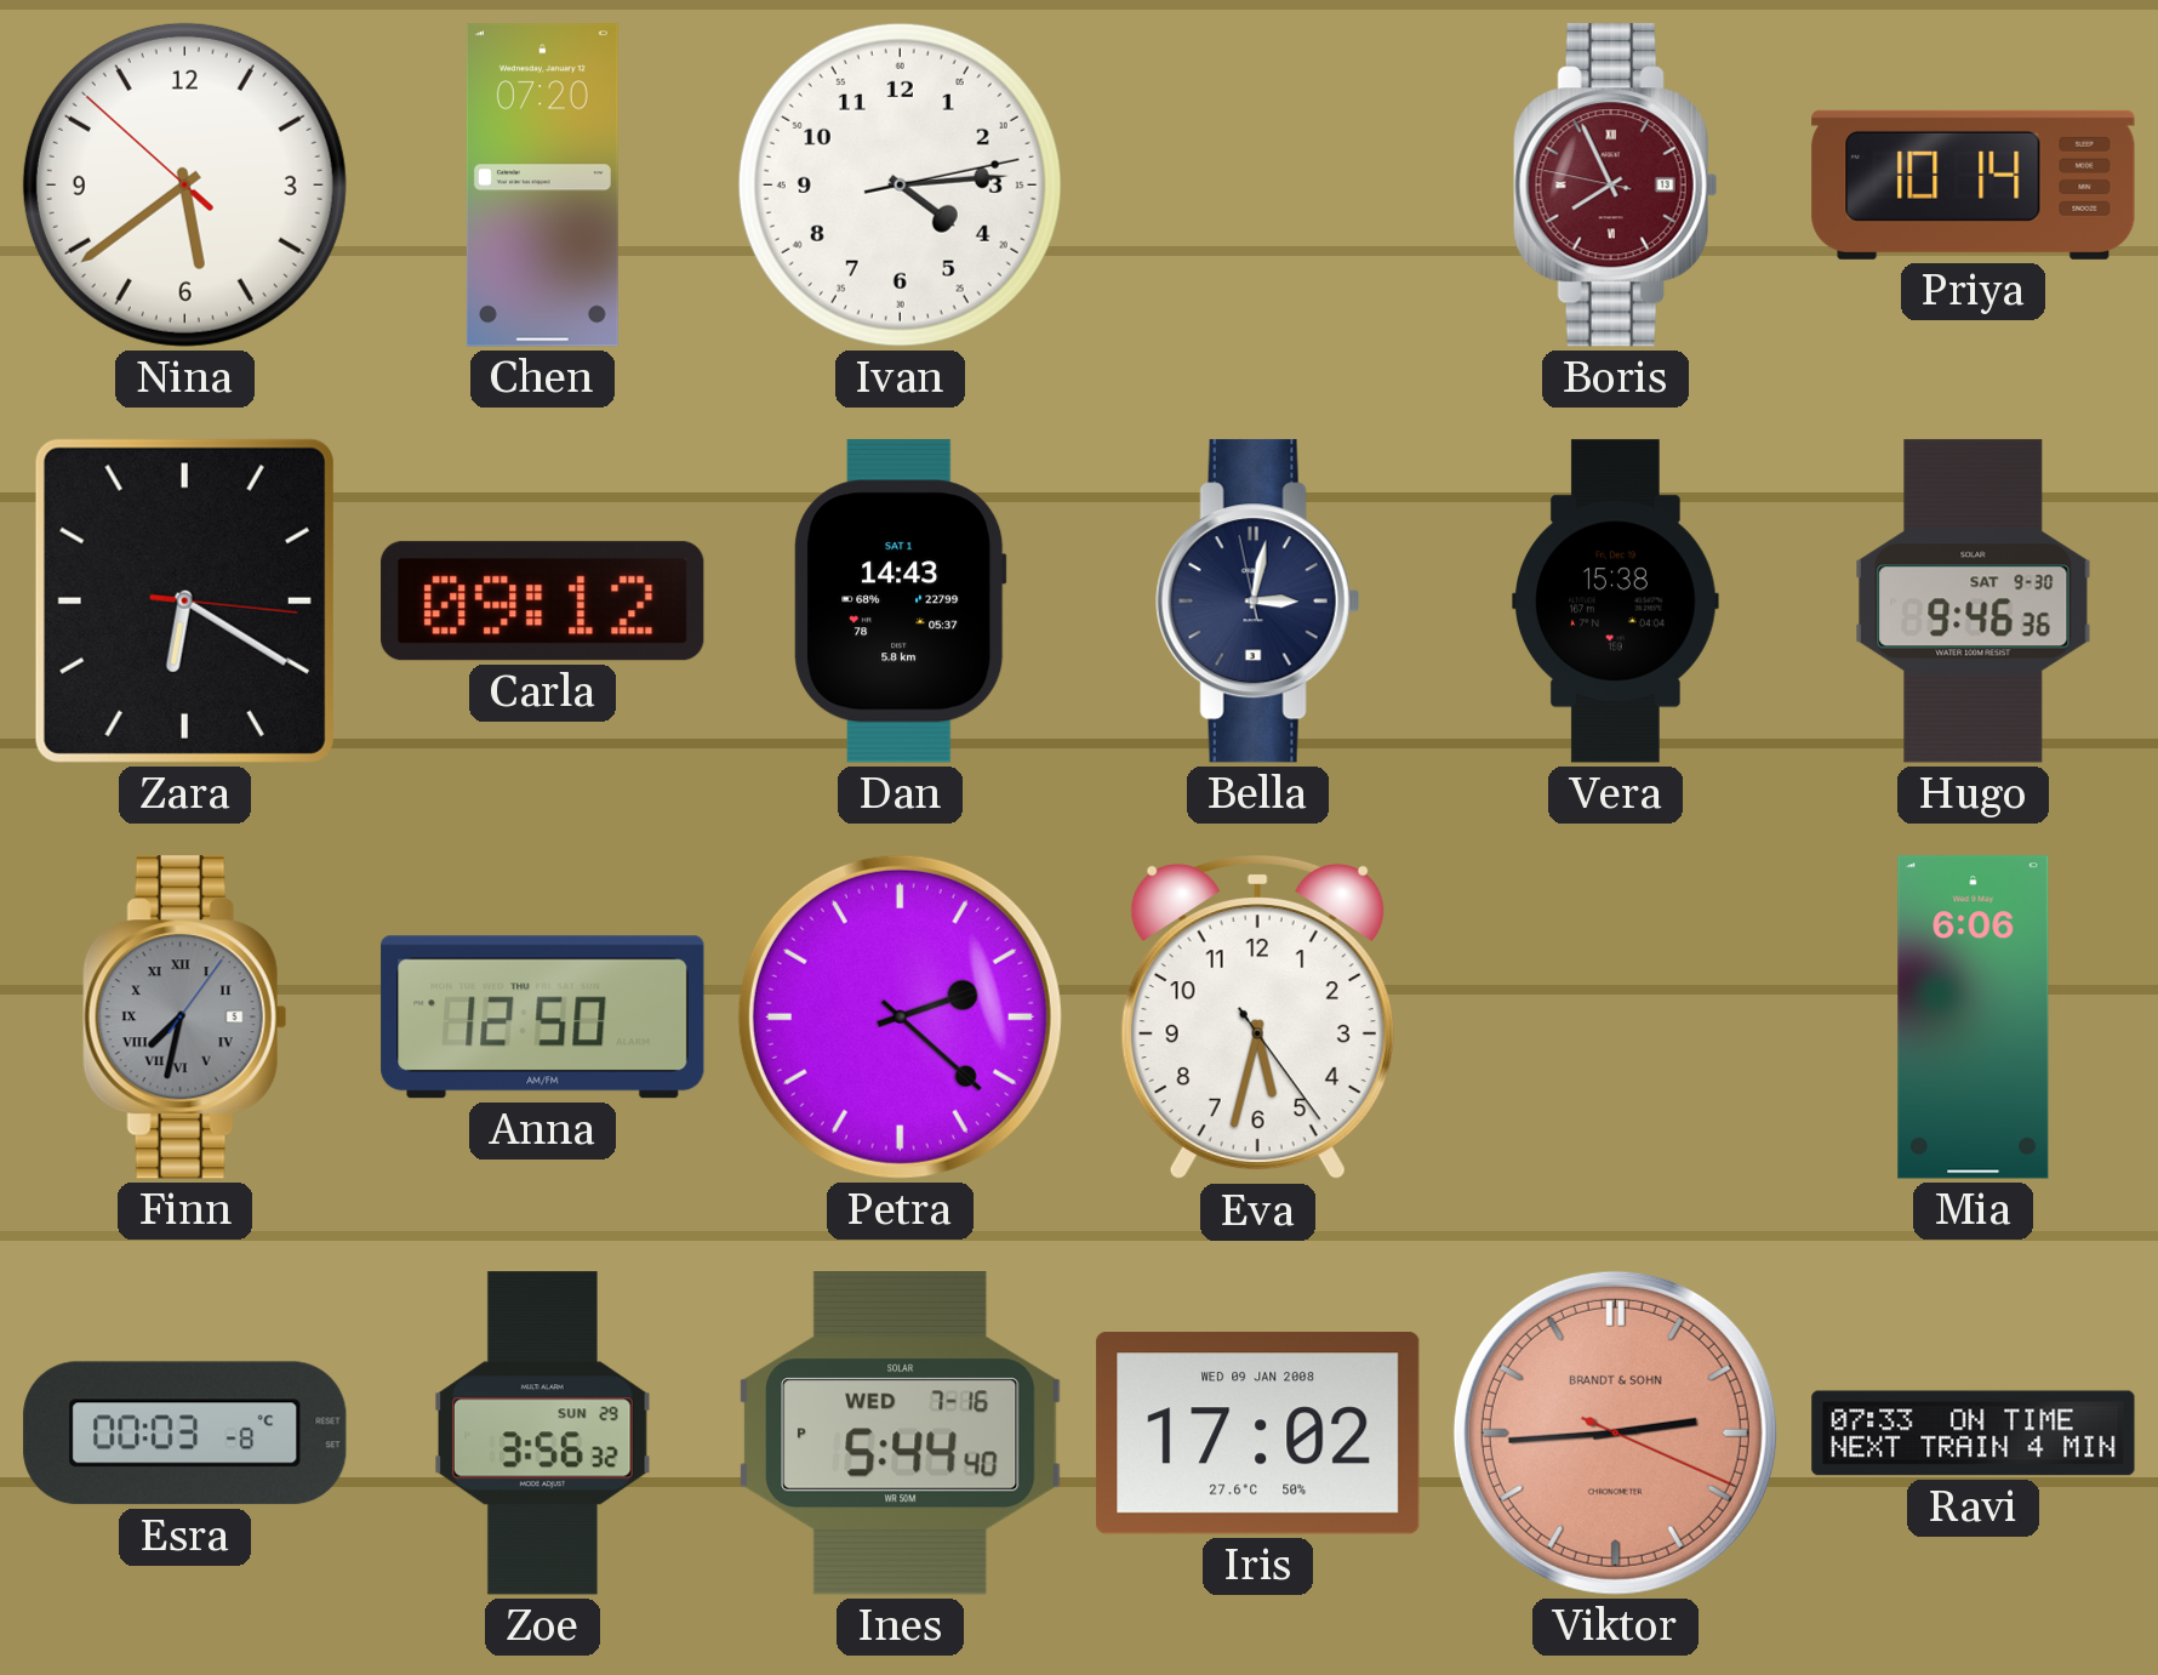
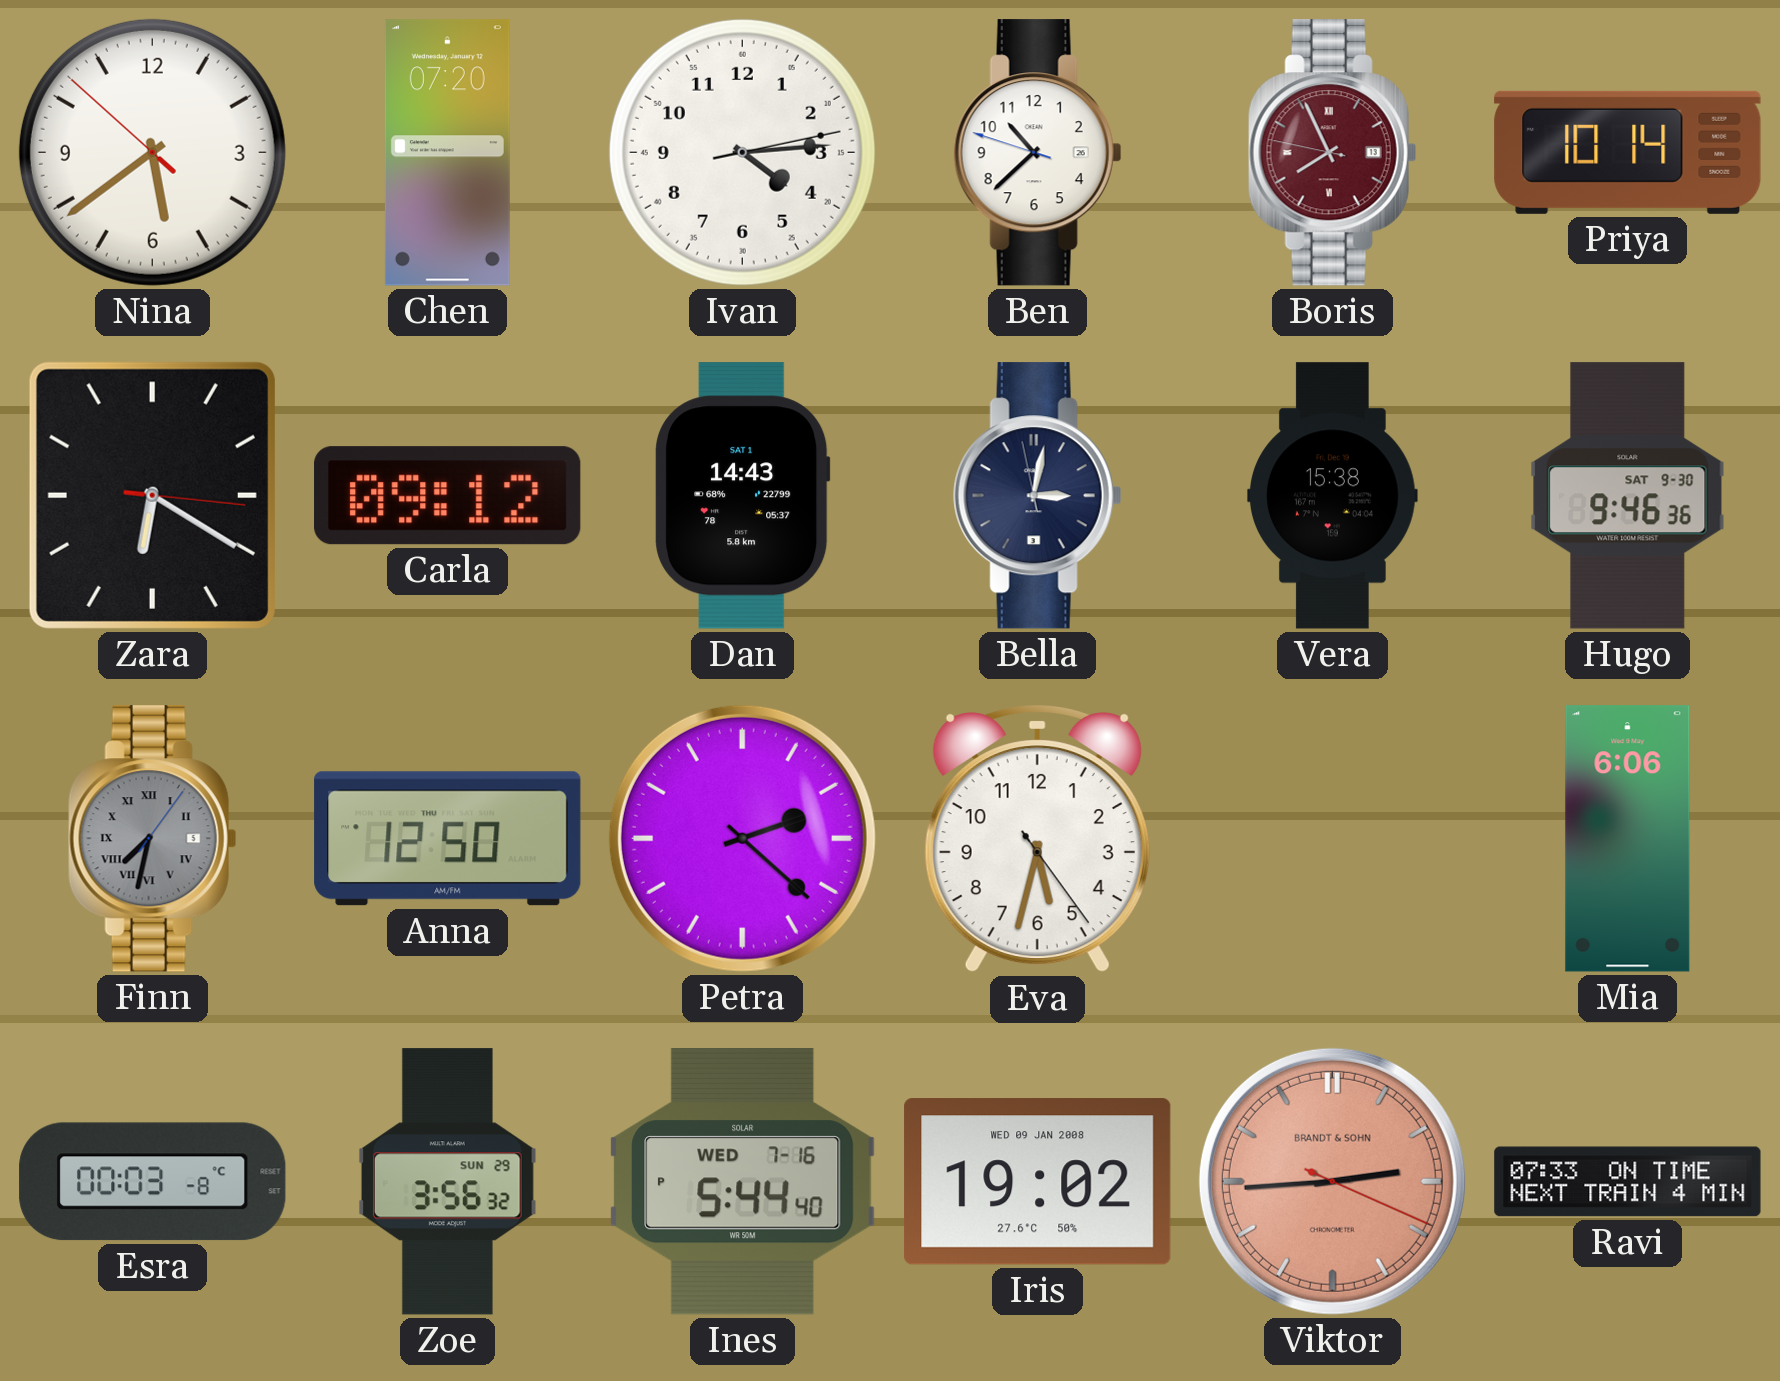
Ben: none -> 10:37 (1037, 153)
Iris: 17:02 -> 19:02 (1038, 1182)
